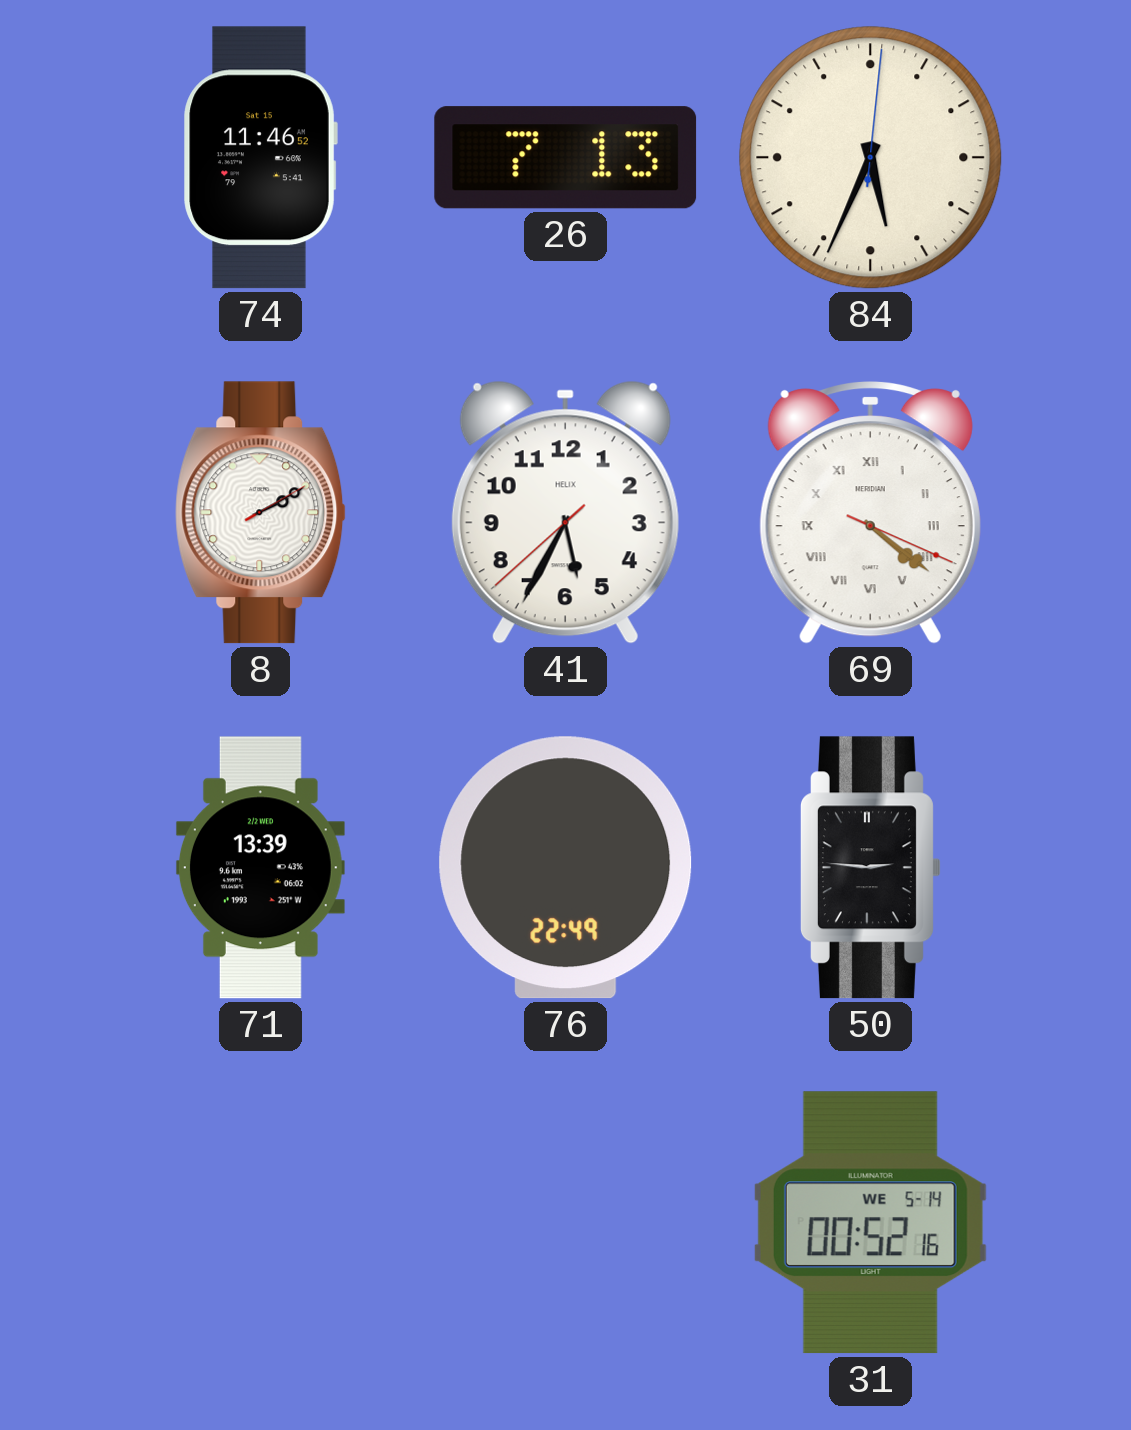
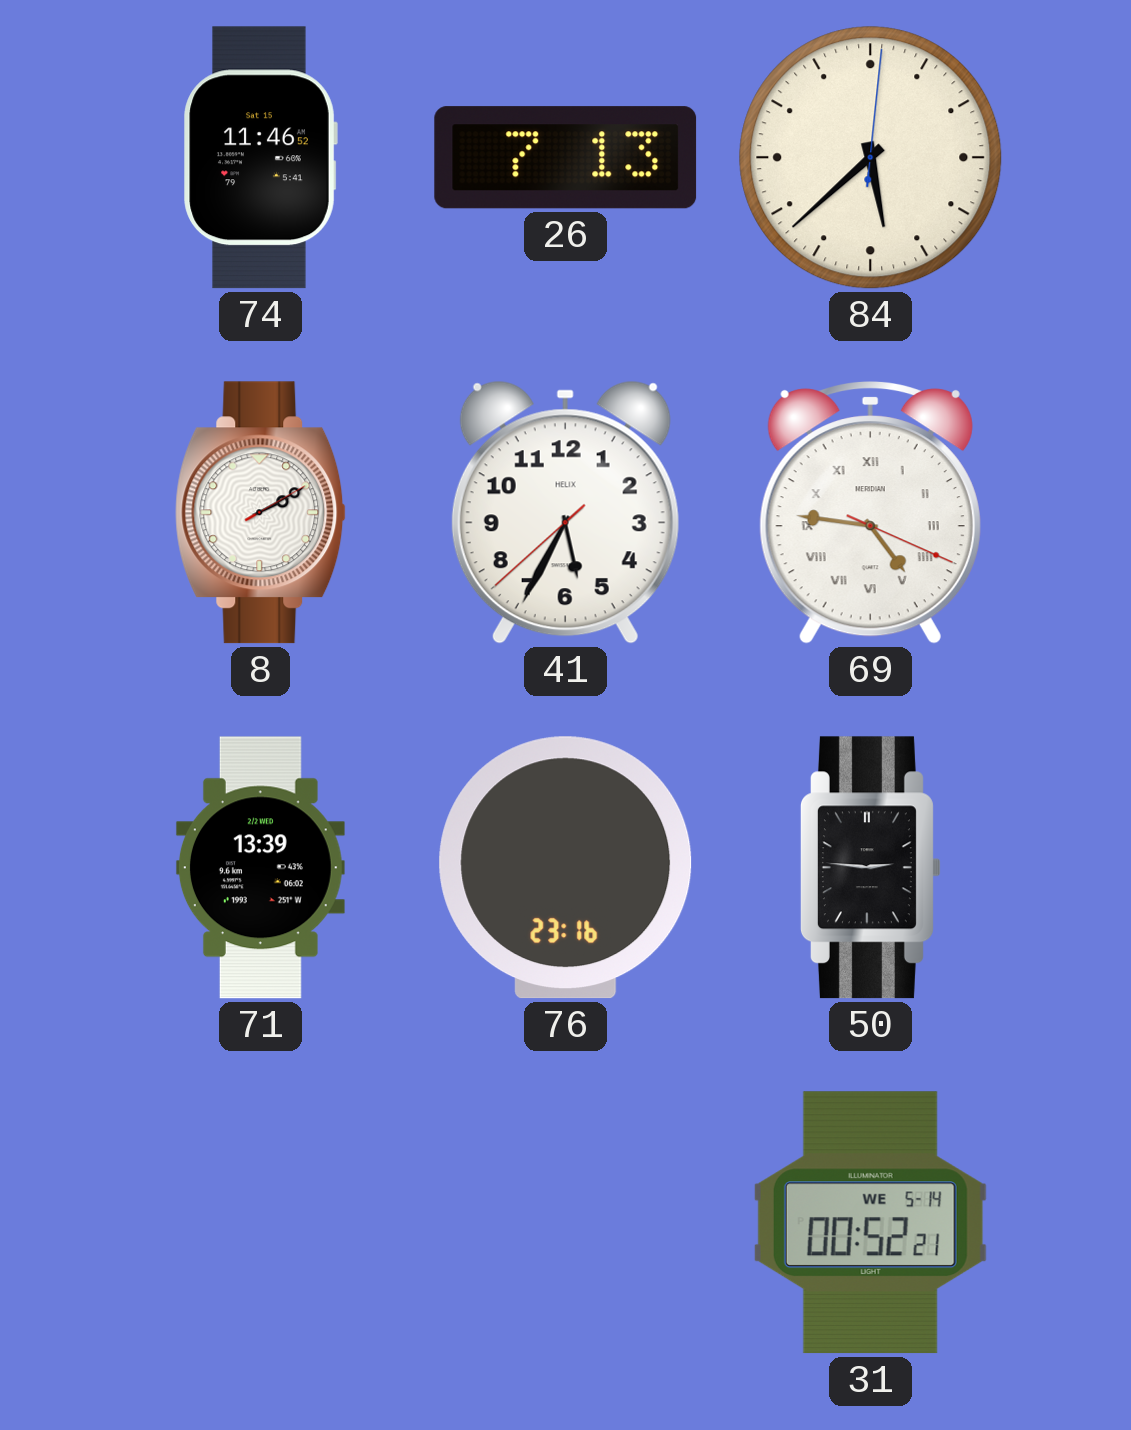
84: 5:34 -> 5:38 (871, 158)
69: 4:21 -> 4:46 (870, 513)
76: 22:49 -> 23:16 (566, 868)
31: 00:52:16 -> 00:52:21 (870, 1223)
